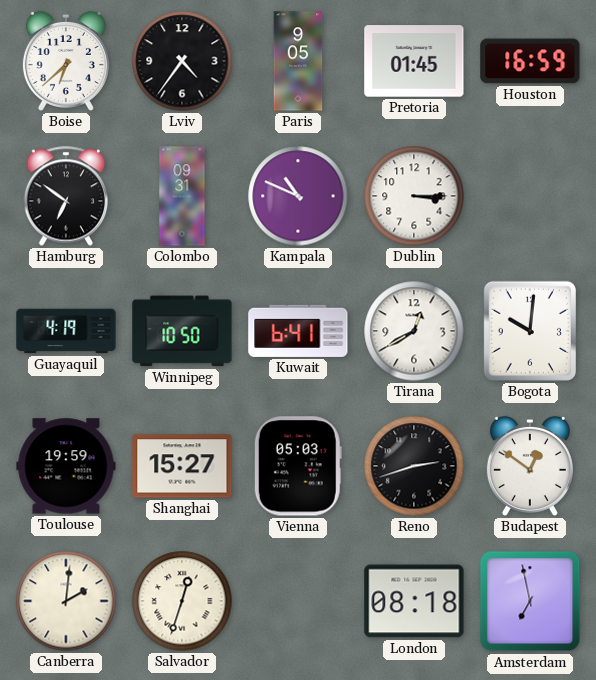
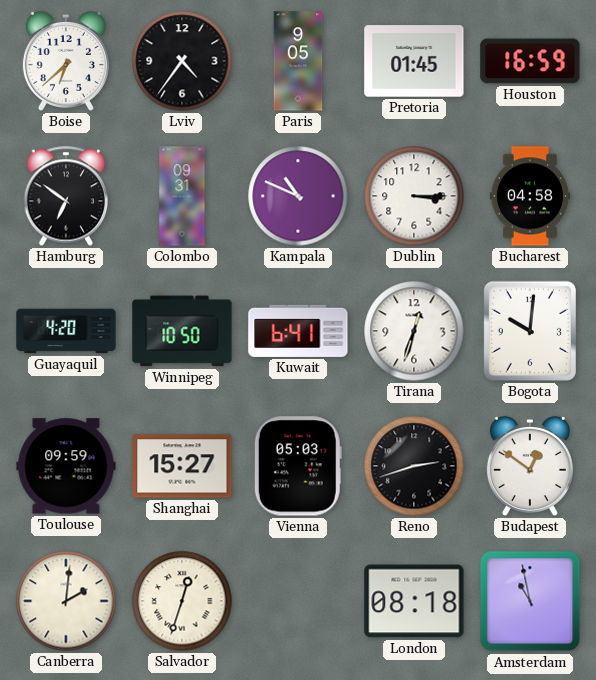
Bucharest: none -> 04:58 (530, 196)
Guayaquil: 4:19 -> 4:20 (66, 331)
Tirana: 12:40 -> 12:33 (414, 331)
Toulouse: 19:59 -> 09:59 (66, 466)
Amsterdam: 6:58 -> 10:58 (530, 601)
